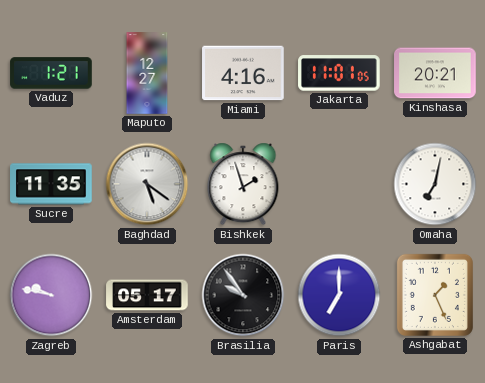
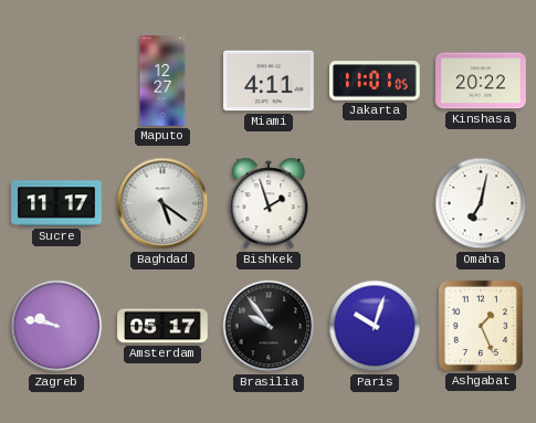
Vaduz: 1:21 -> none (51, 73)
Miami: 4:16 -> 4:11 (269, 81)
Kinshasa: 20:21 -> 20:22 (481, 81)
Sucre: 11:35 -> 11:17 (56, 203)
Paris: 7:00 -> 10:03 (375, 326)
